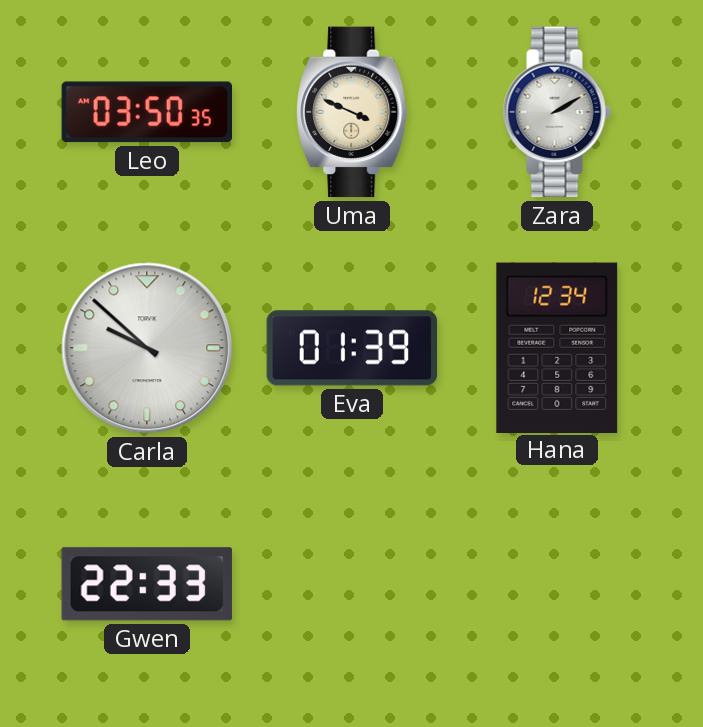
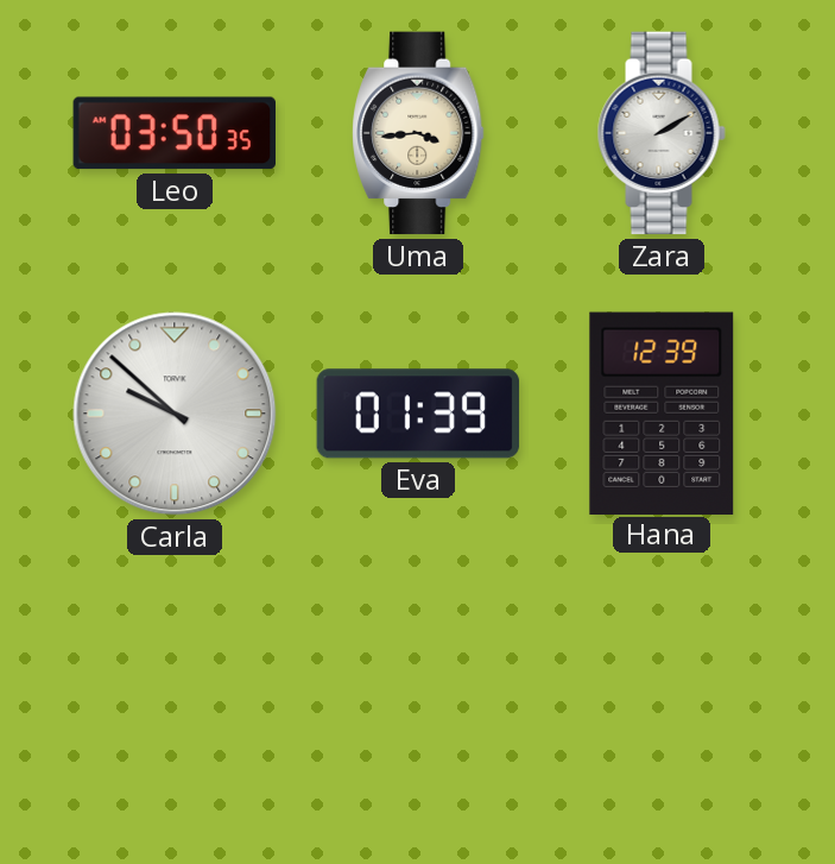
Uma: 3:49 -> 3:44 (418, 133)
Hana: 12:34 -> 12:39 (662, 412)
Gwen: 22:33 -> none (147, 584)
